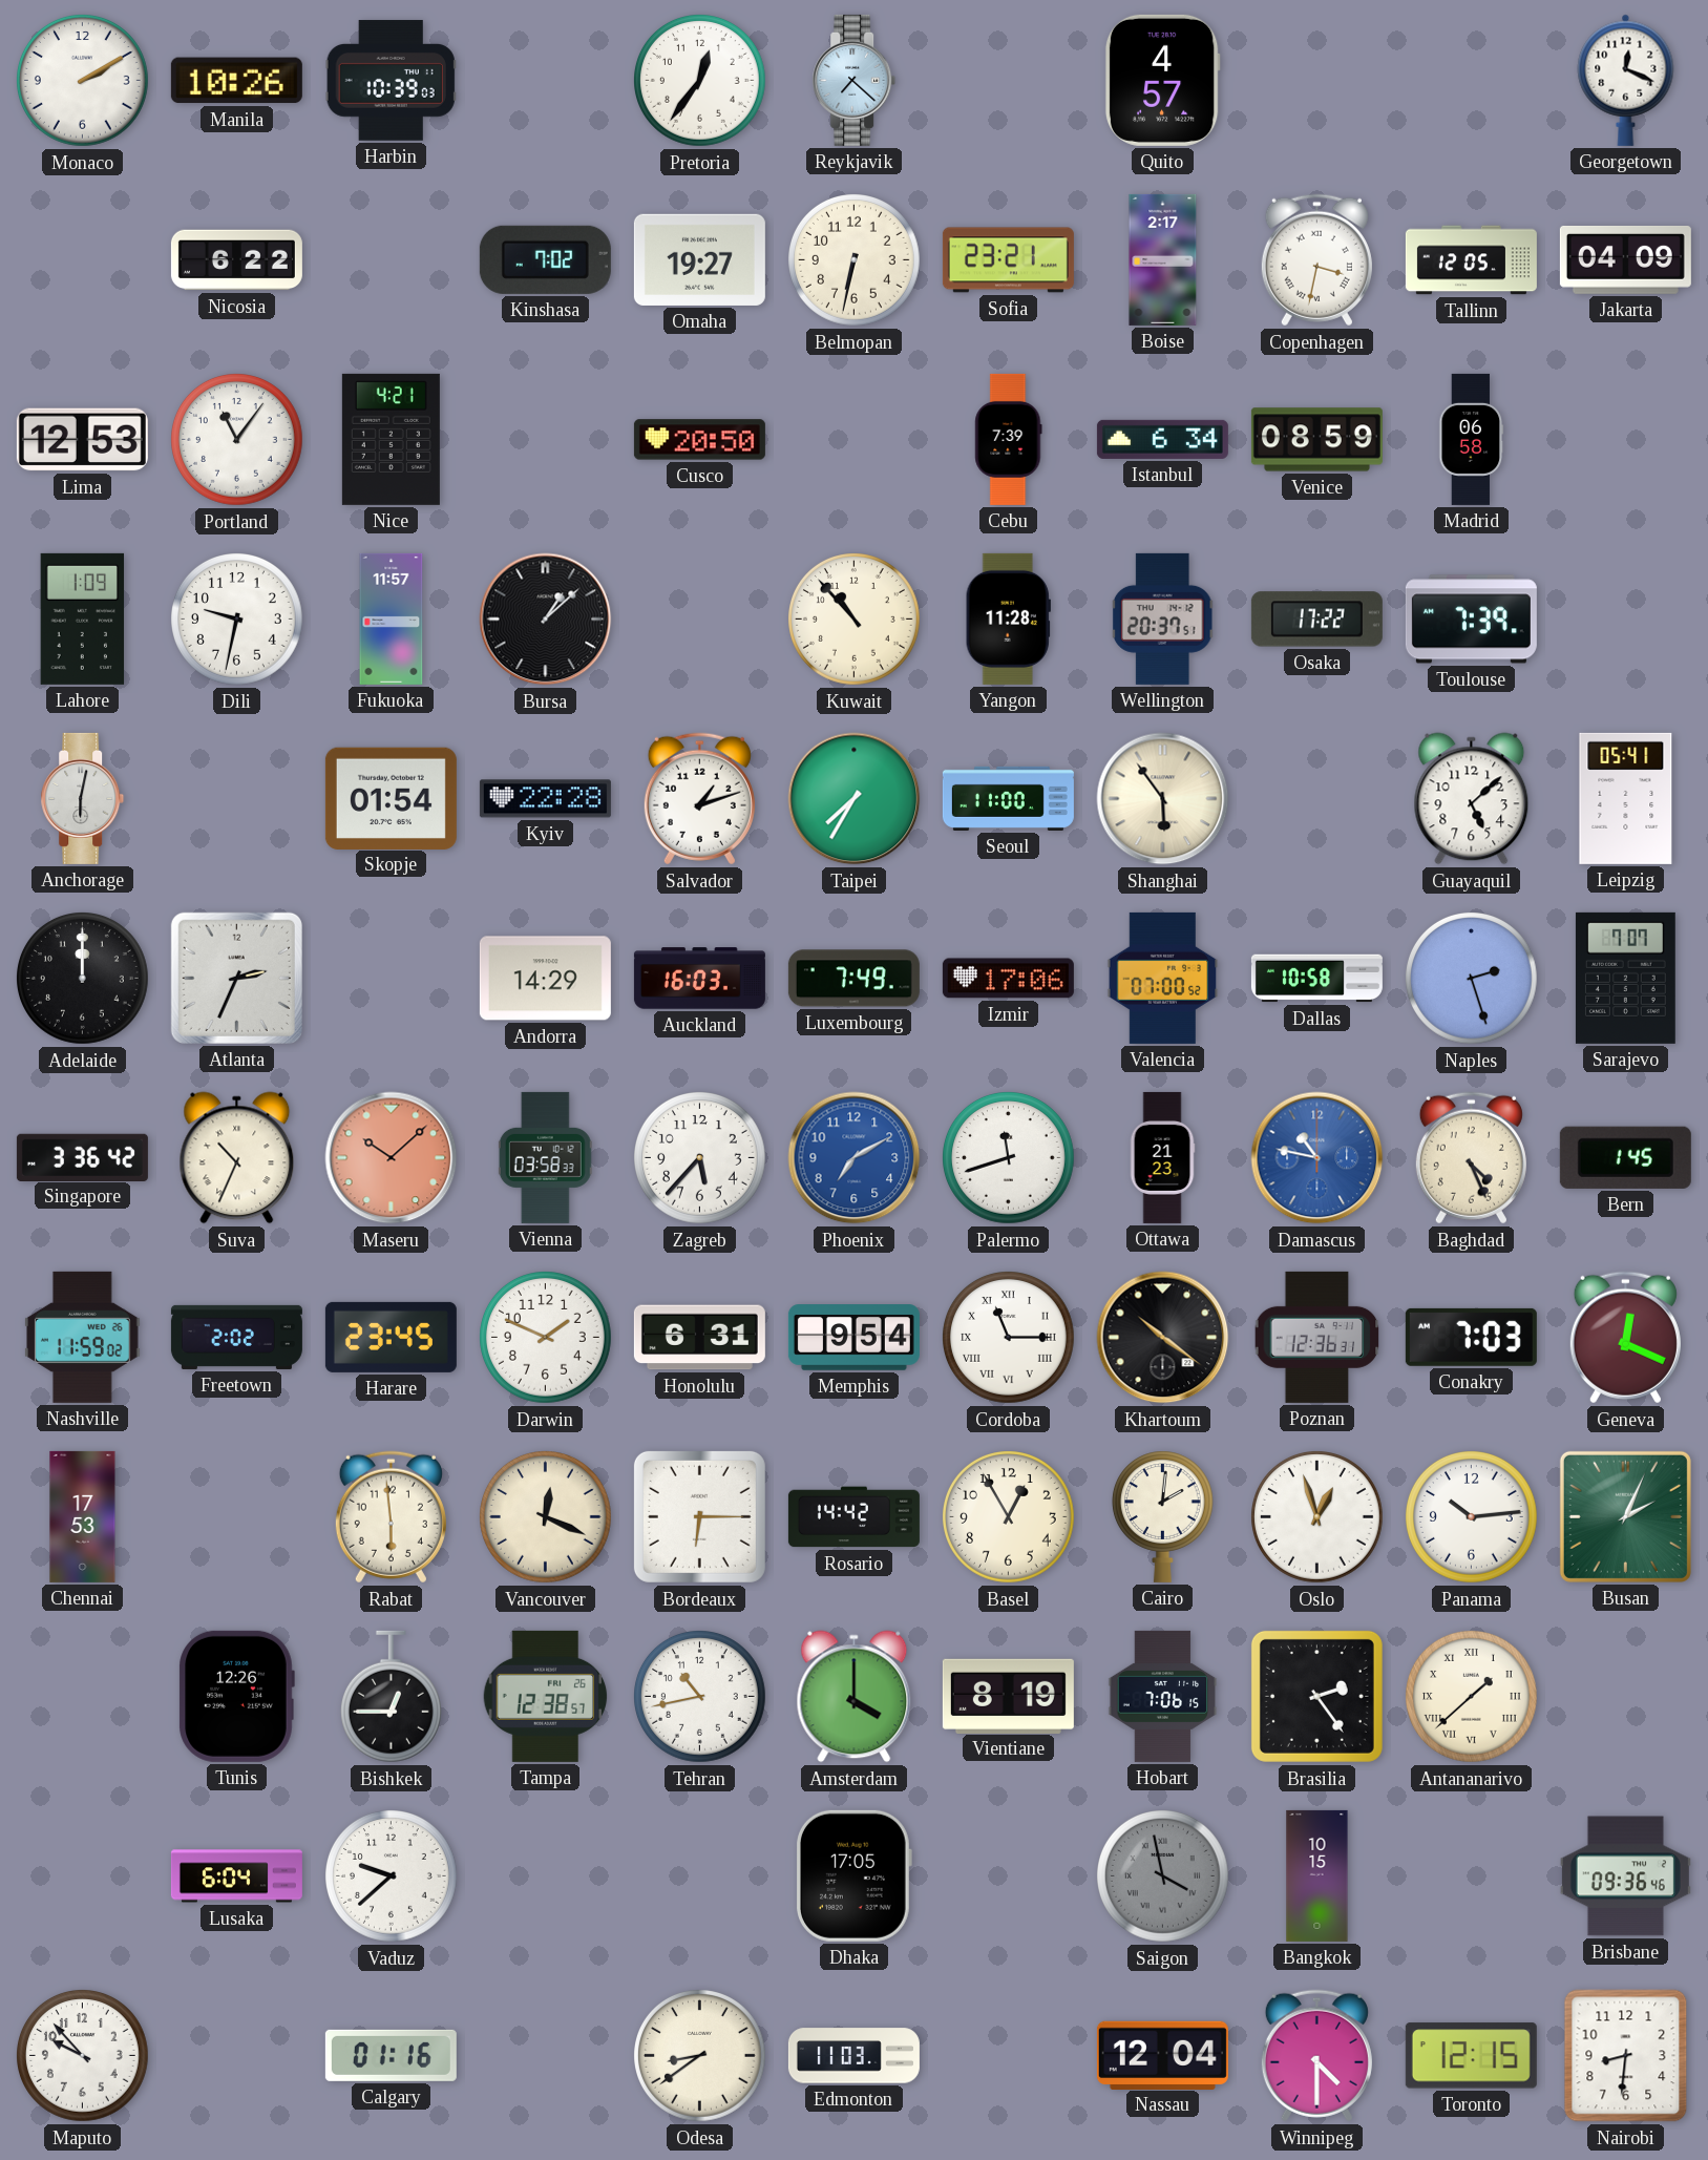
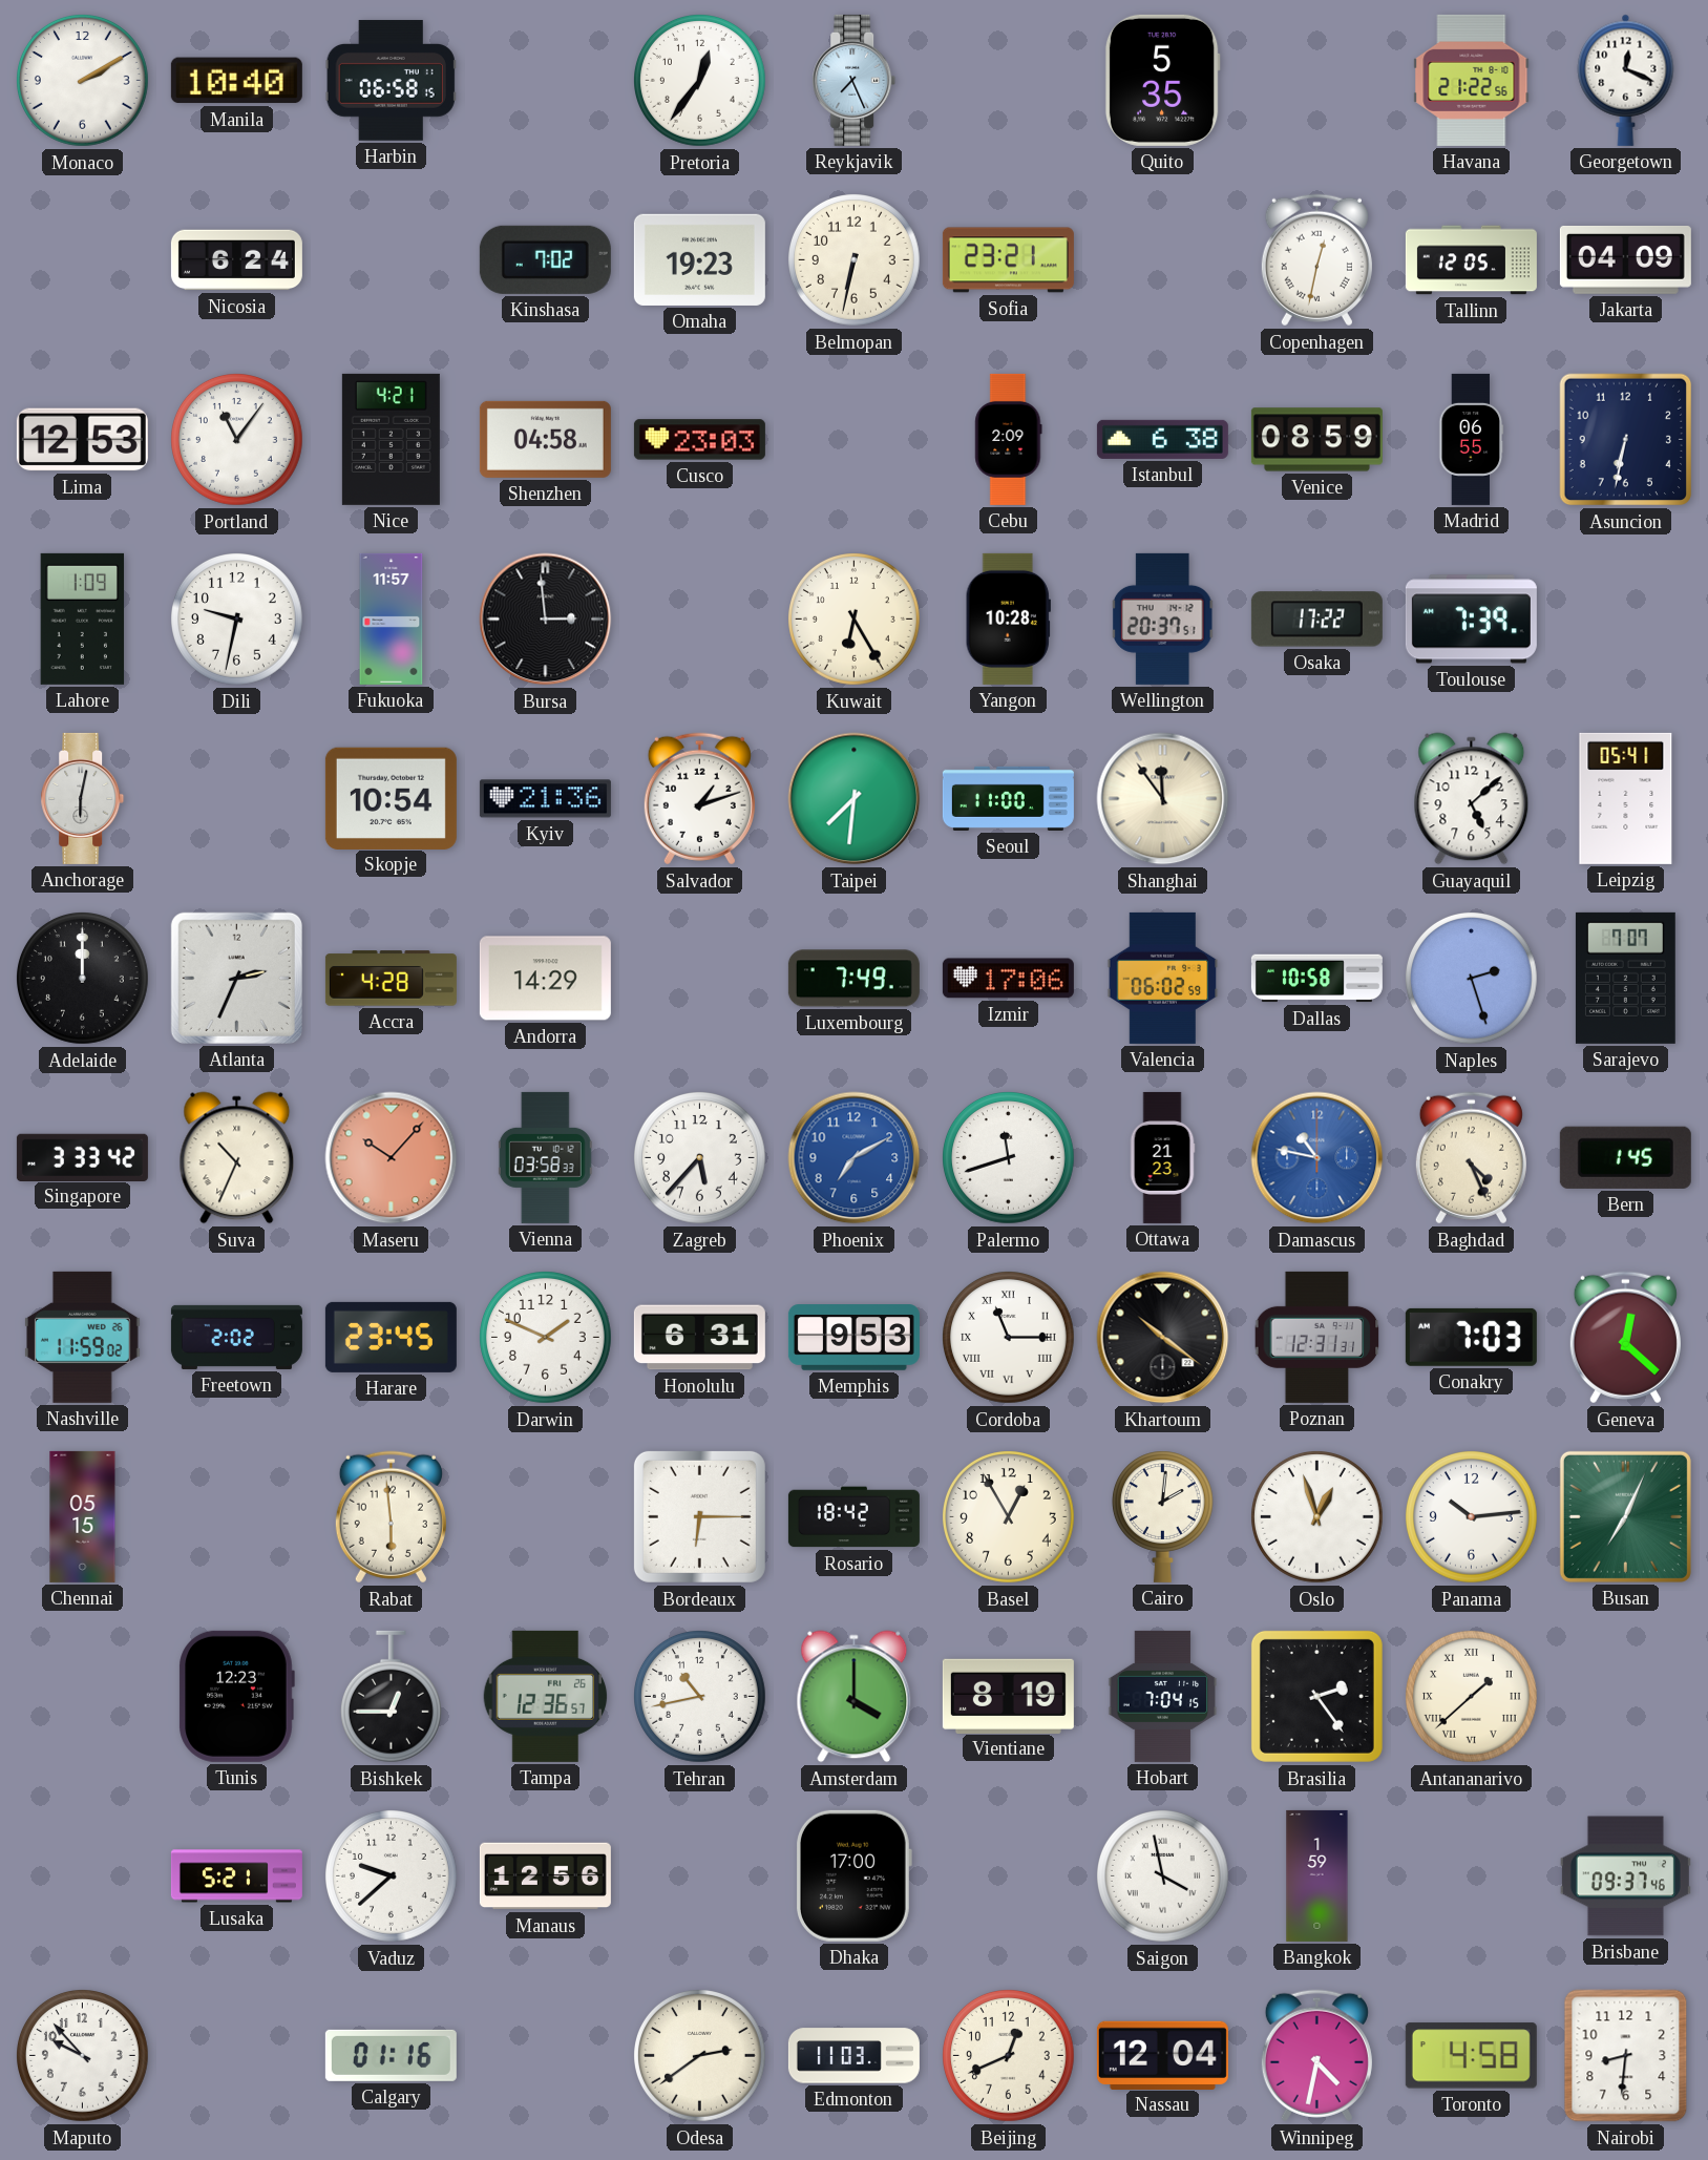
Manila: 10:26 -> 10:40 (236, 81)
Harbin: 10:39 -> 06:58 (391, 81)
Reykjavik: 7:22 -> 7:26 (855, 80)
Quito: 4:57 -> 5:35 (1162, 80)
Havana: none -> 21:22 (1472, 80)
Nicosia: 6:22 -> 6:24 (236, 260)
Omaha: 19:27 -> 19:23 (699, 259)
Boise: 2:17 -> none (1163, 259)
Copenhagen: 3:32 -> 12:32 (1316, 260)
Shenzhen: none -> 04:58 (545, 439)
Cusco: 20:50 -> 23:03 (699, 440)
Cebu: 7:39 -> 2:09 (1009, 439)
Istanbul: 6:34 -> 6:38 (1162, 439)
Madrid: 06:58 -> 06:55 (1472, 439)
Asuncion: none -> 6:32 (1626, 440)
Bursa: 1:08 -> 2:59 (546, 620)
Kuwait: 10:53 -> 6:25 (855, 620)
Yangon: 11:28 -> 10:28 (1008, 618)
Skopje: 01:54 -> 10:54 (391, 798)
Kyiv: 22:28 -> 21:36 (545, 799)
Taipei: 7:35 -> 7:31 (855, 799)
Shanghai: 5:54 -> 11:54 (1163, 799)
Accra: none -> 4:28 (391, 979)
Auckland: 16:03 -> none (699, 979)
Valencia: 07:00 -> 06:02 (1163, 978)
Singapore: 3:36 -> 3:33 (82, 1157)
Maseru: 10:08 -> 10:07 (392, 1158)
Memphis: 9:54 -> 9:53 (853, 1338)
Poznan: 12:36 -> 12:31 (1317, 1337)
Geneva: 12:19 -> 12:22 (1625, 1338)
Chennai: 17:53 -> 05:15 (83, 1516)
Vancouver: 12:19 -> none (546, 1517)
Rosario: 14:42 -> 18:42 (853, 1517)
Busan: 2:04 -> 7:04 (1625, 1516)
Tunis: 12:26 -> 12:23 (236, 1696)
Tampa: 12:38 -> 12:36 (546, 1696)
Hobart: 7:06 -> 7:04 (1163, 1696)
Lusaka: 6:04 -> 5:21 (236, 1876)
Manaus: none -> 12:56 (545, 1876)
Dhaka: 17:05 -> 17:00 (855, 1875)
Saigon dial: grey -> white (1163, 1876)
Bangkok: 10:15 -> 1:59 (1317, 1875)
Brisbane: 09:36 -> 09:37 (1625, 1876)
Odesa: 8:39 -> 2:39 (700, 2056)
Beijing: none -> 12:41 (1009, 2056)
Winnipeg: 4:30 -> 4:32 (1316, 2056)
Toronto: 12:15 -> 4:58 (1471, 2056)
